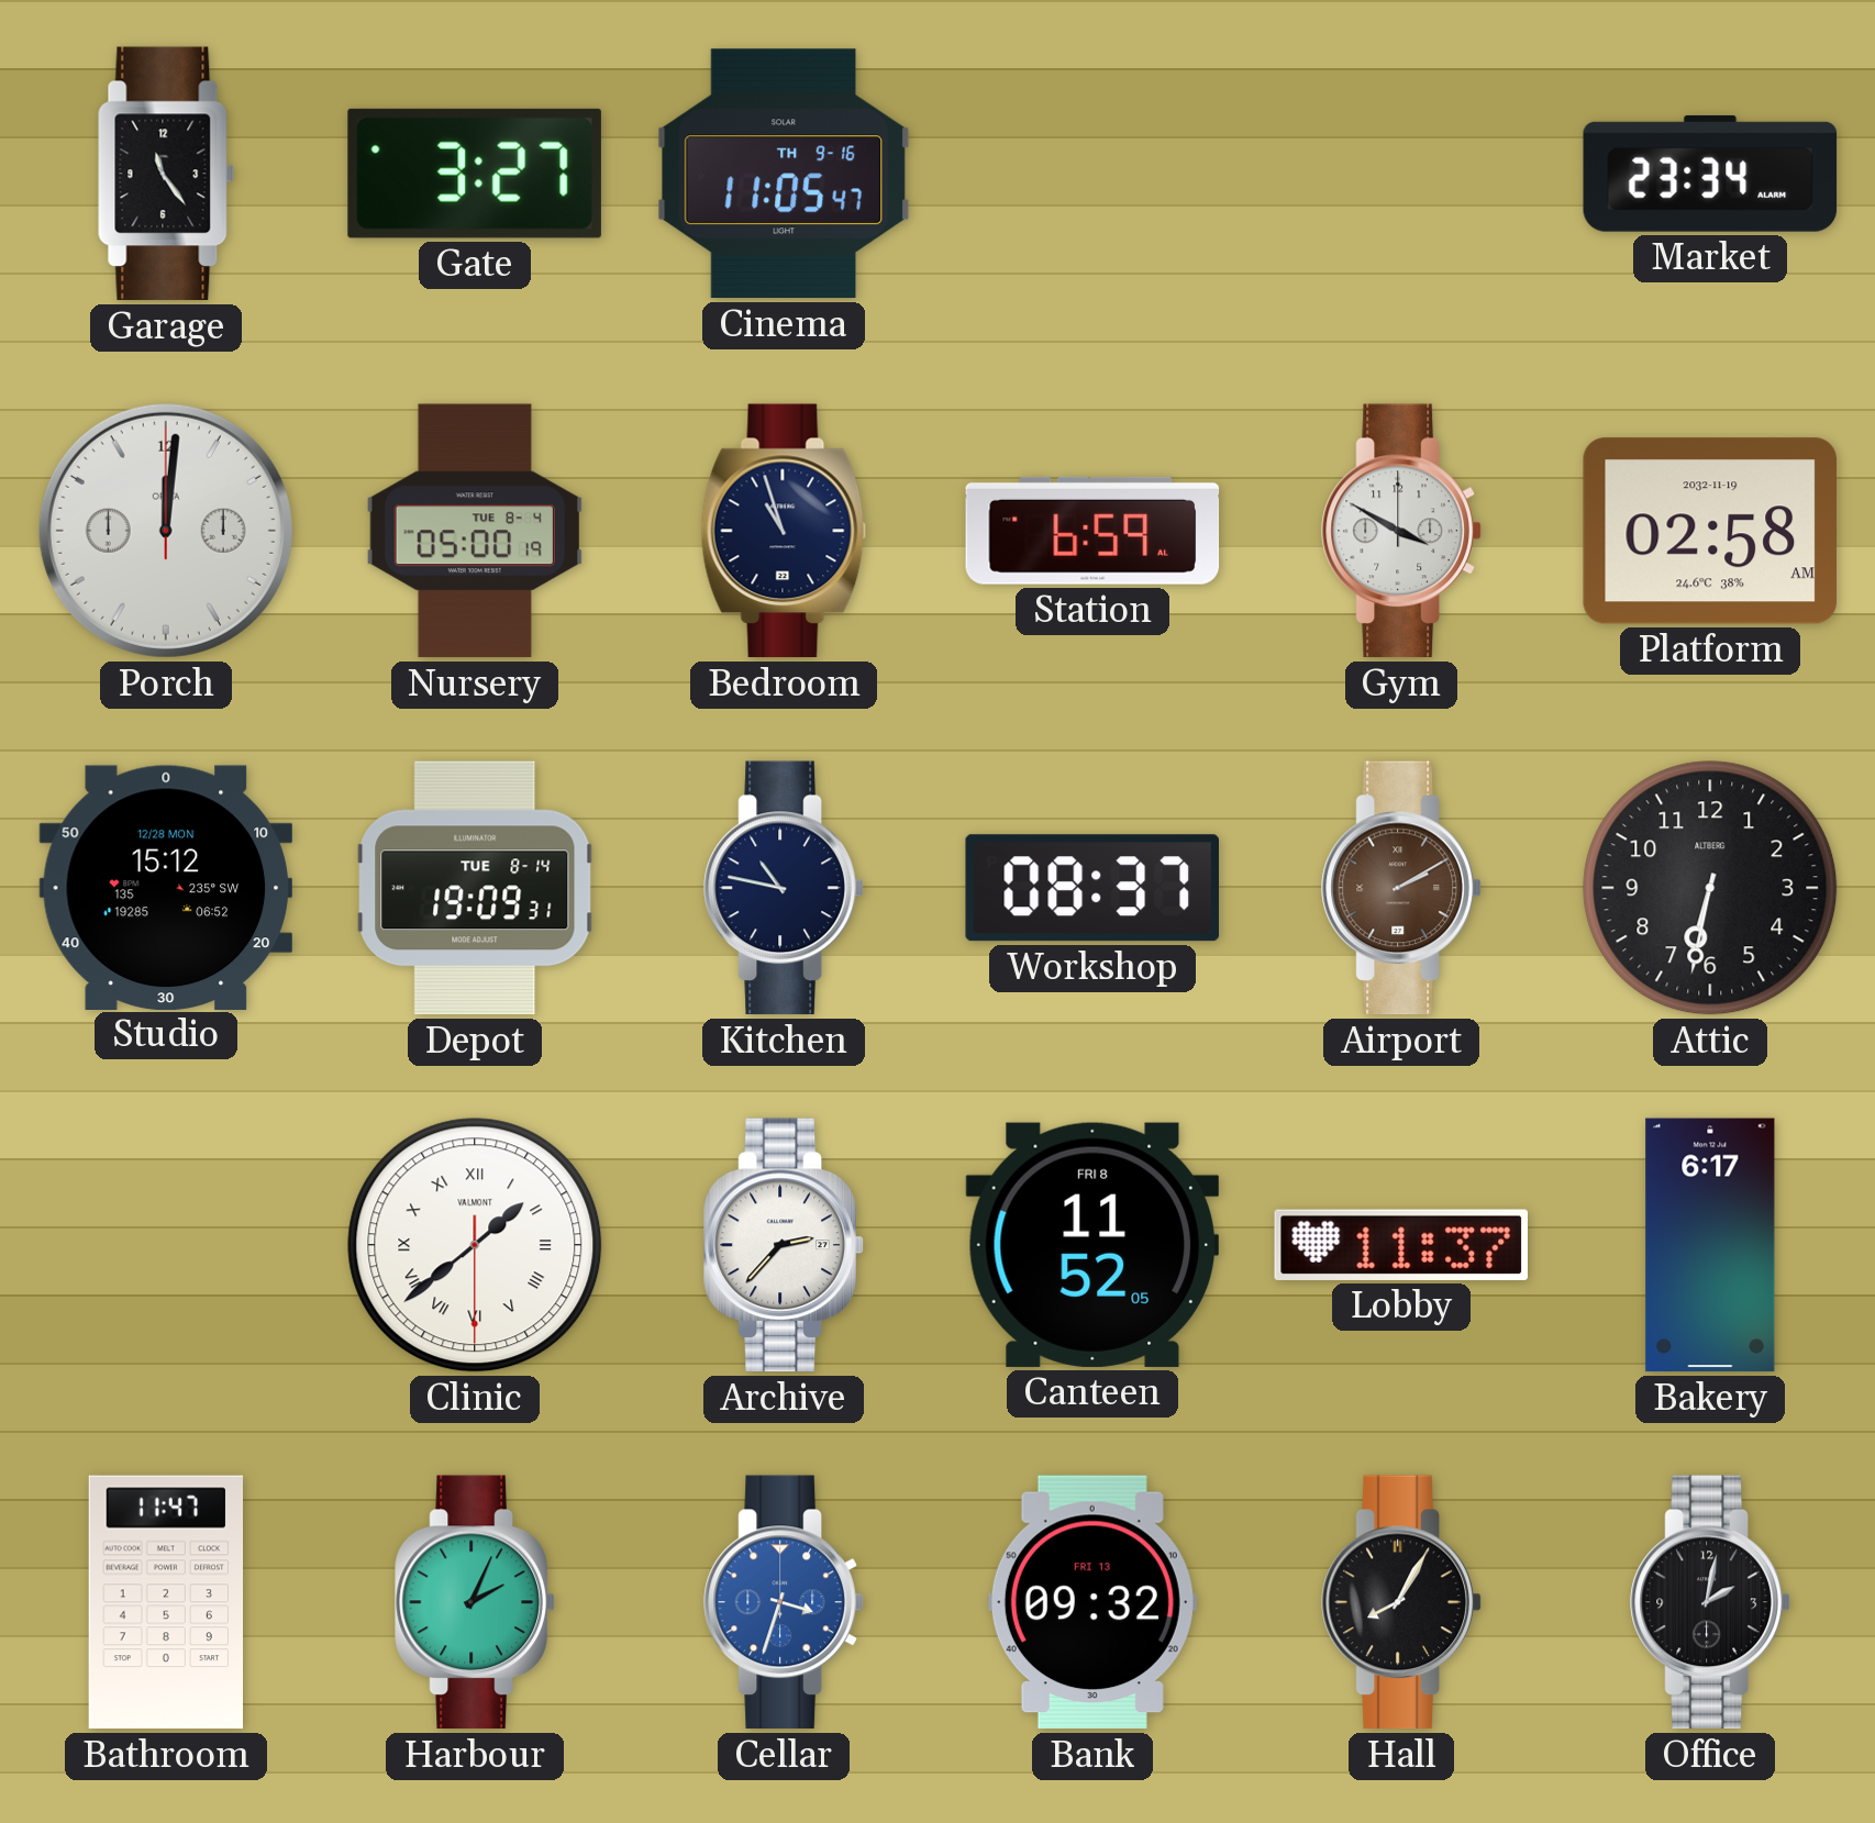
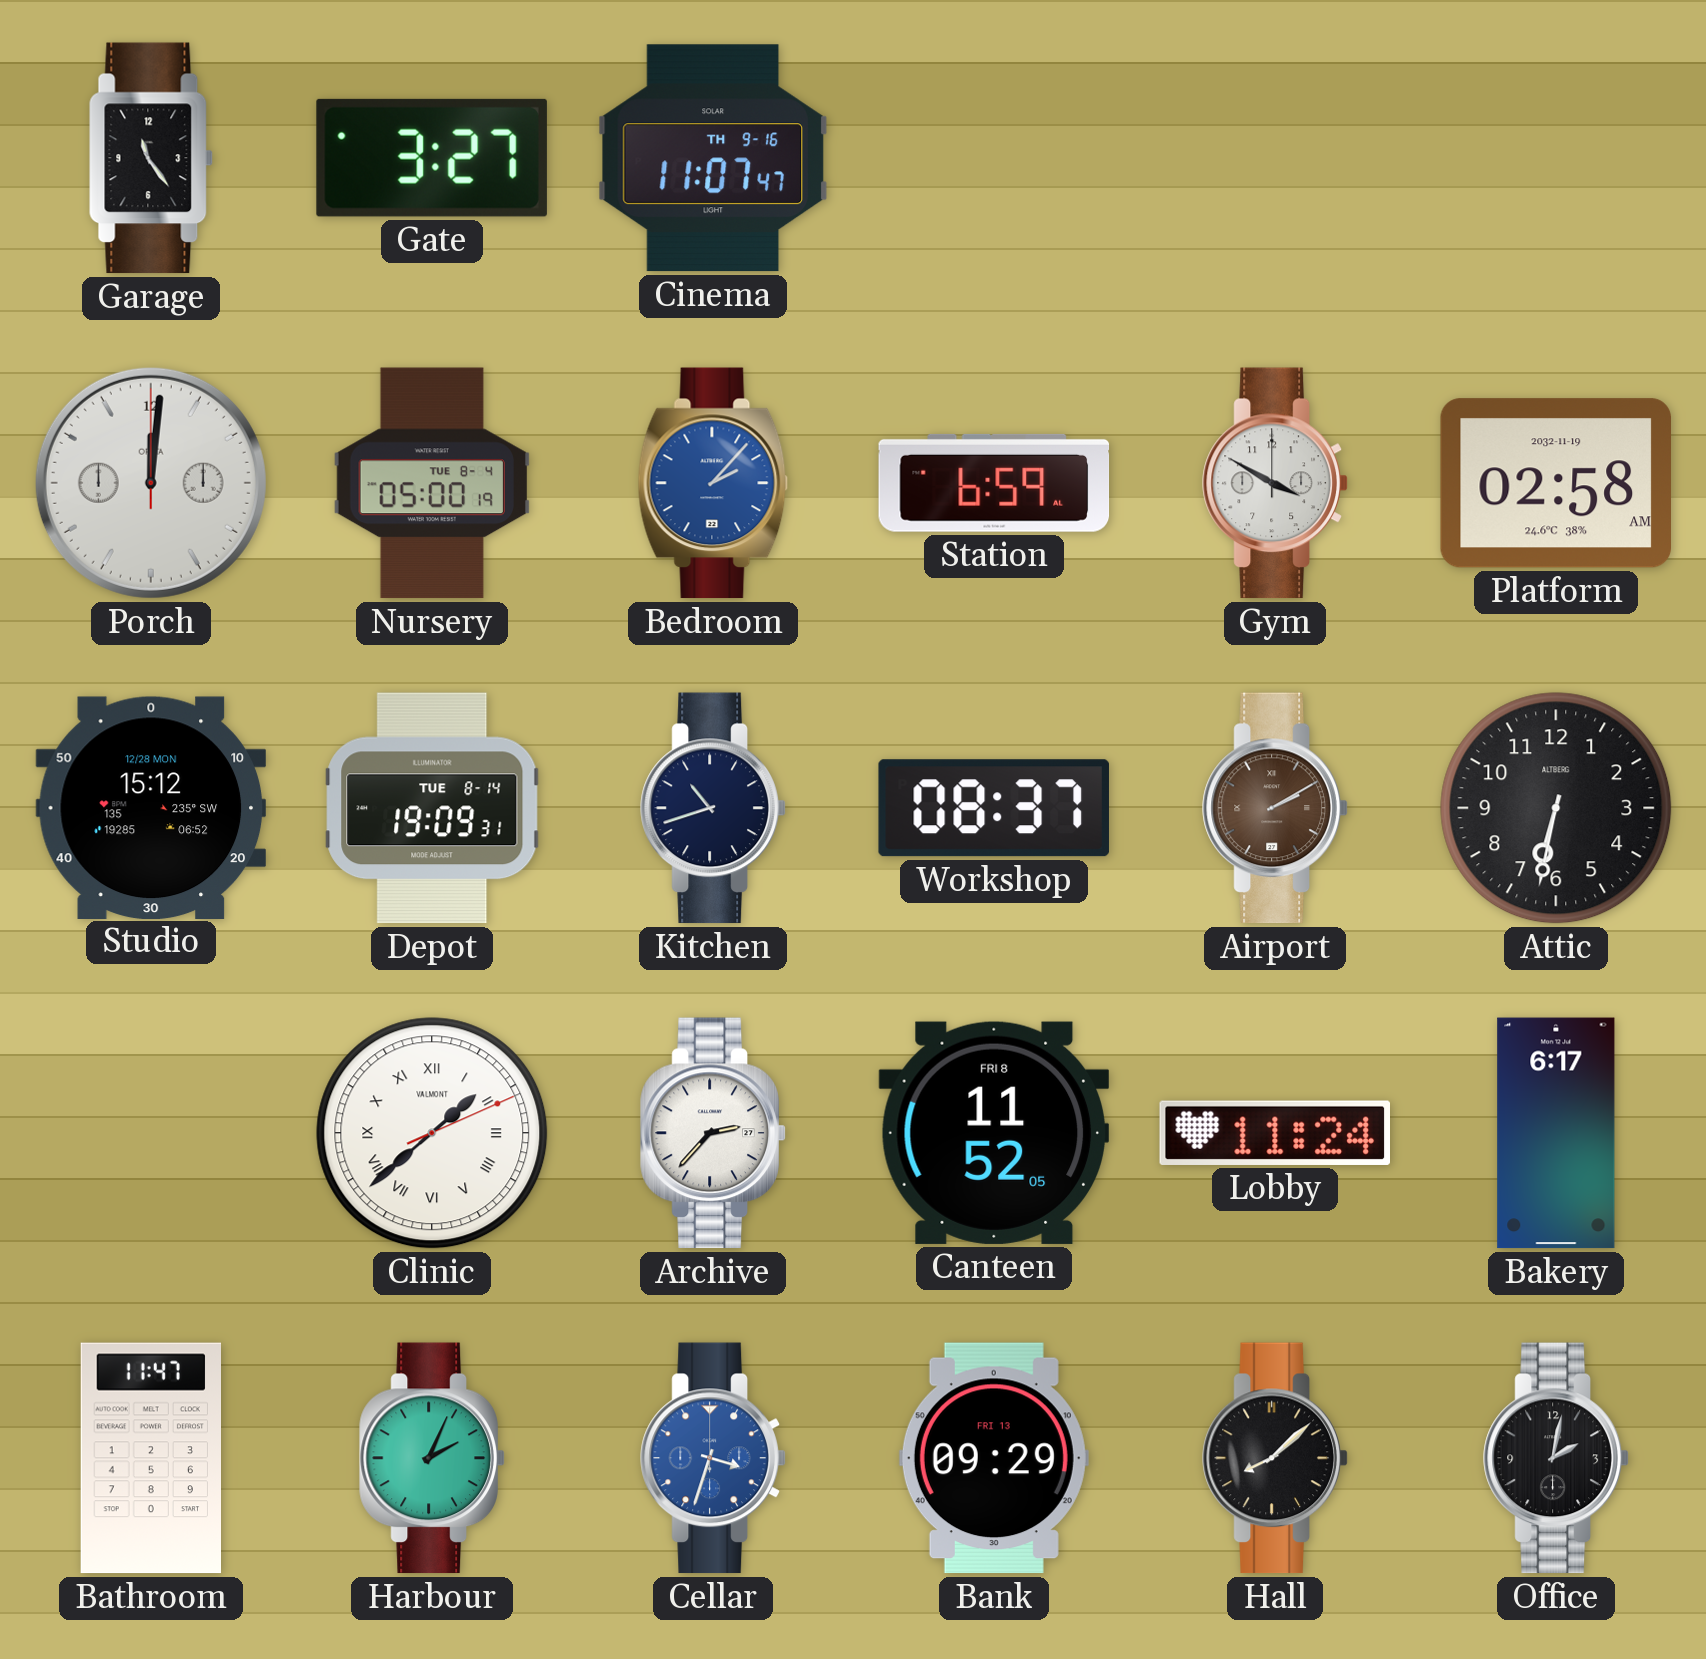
Cinema: 11:05 -> 11:07 (713, 158)
Market: 23:34 -> none (1710, 174)
Bedroom: 10:57 -> 2:07 (713, 483)
Bedroom dial: navy -> blue (713, 483)
Kitchen: 10:47 -> 10:42 (713, 808)
Clinic: 1:38:30 -> 1:38:11 (432, 1133)
Lobby: 11:37 -> 11:24 (1274, 1133)
Bank: 09:32 -> 09:29 (994, 1458)
Hall: 8:05 -> 8:08 (1275, 1458)
